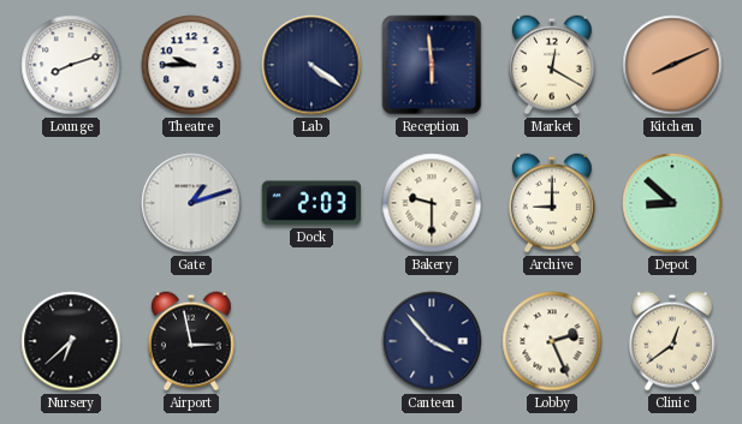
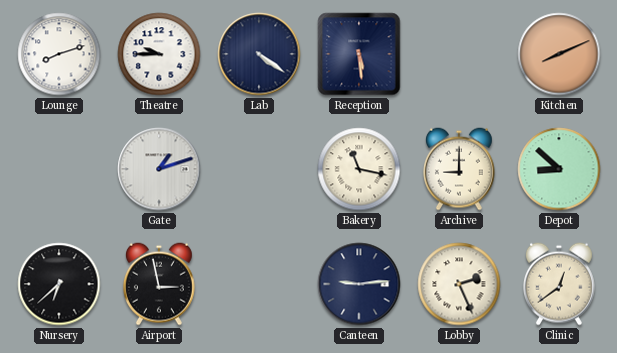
Reception: 5:59 -> 5:29 (359, 54)
Market: 12:20 -> none (552, 65)
Dock: 2:03 -> none (311, 203)
Bakery: 9:30 -> 11:17 (359, 169)
Canteen: 3:53 -> 9:14 (359, 284)
